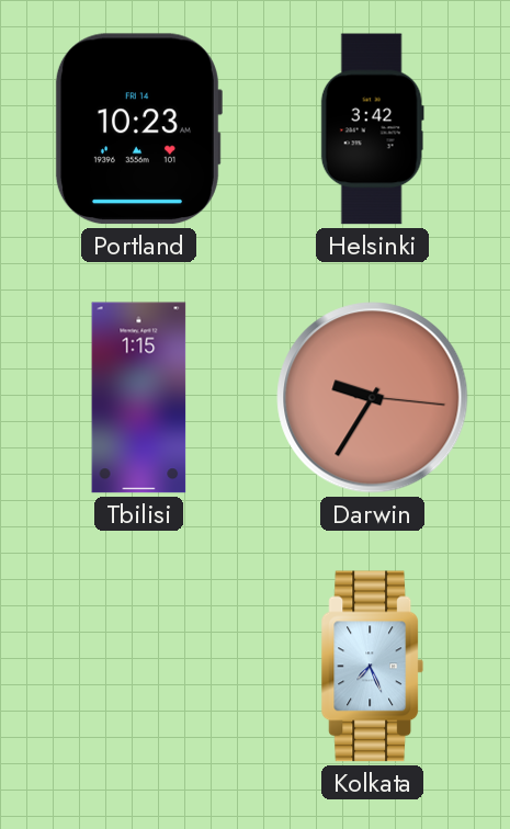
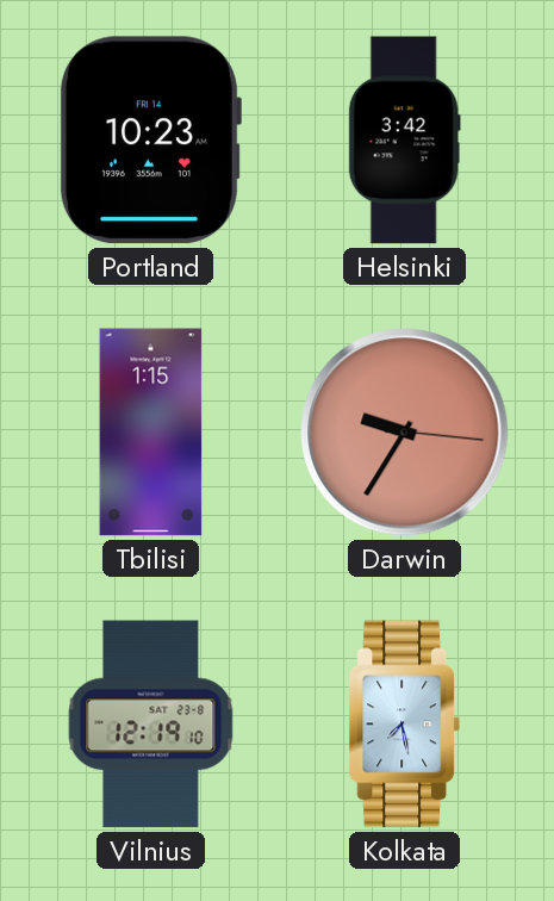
Vilnius: none -> 12:19 (151, 725)
Kolkata: 7:26 -> 7:28 (405, 725)
